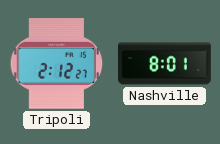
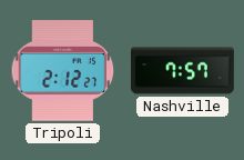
Nashville: 8:01 -> 7:57 (182, 71)
